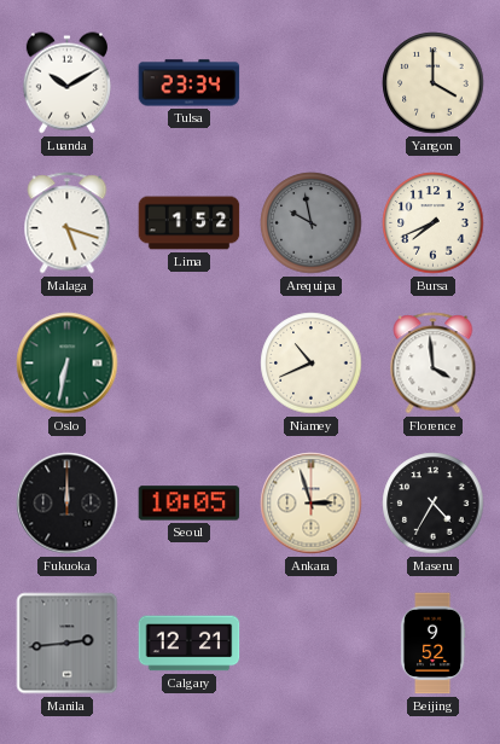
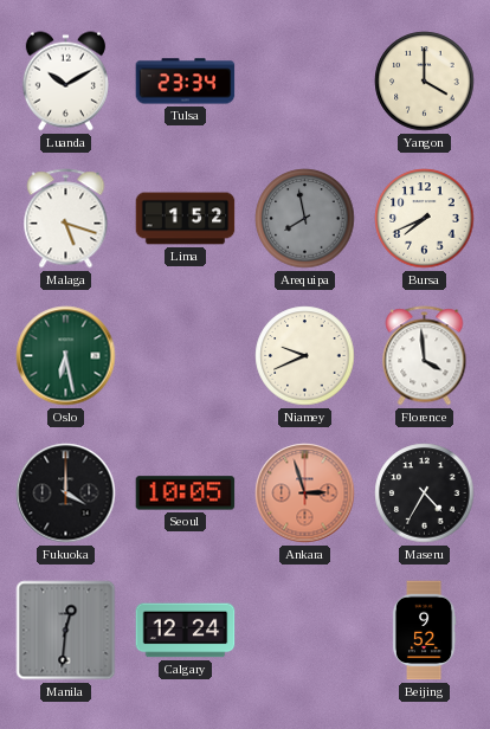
Arequipa: 9:58 -> 7:58 (305, 219)
Oslo: 6:32 -> 6:28 (66, 356)
Niamey: 10:41 -> 9:41 (305, 356)
Fukuoka: 12:00 -> 4:00 (66, 493)
Ankara dial: cream -> salmon (305, 493)
Manila: 2:44 -> 12:31 (66, 631)
Calgary: 12:21 -> 12:24 (186, 631)
